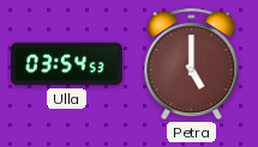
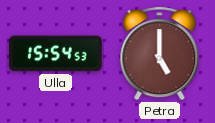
Ulla: 03:54 -> 15:54 (56, 54)
